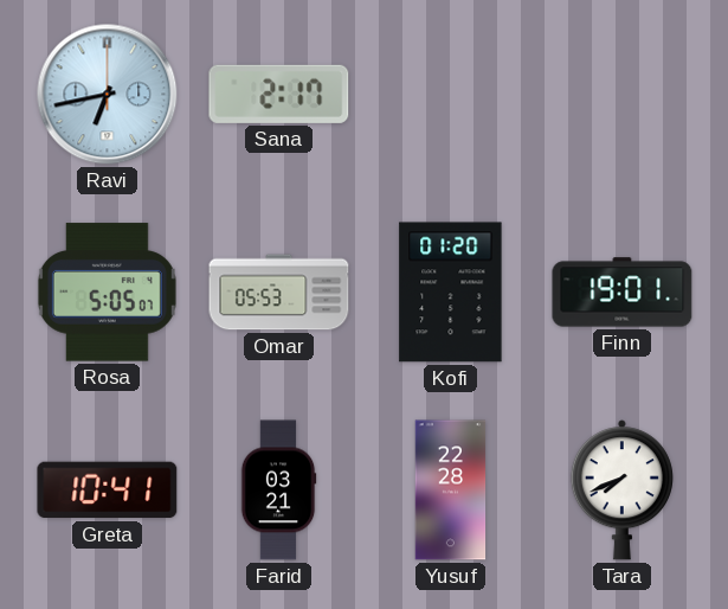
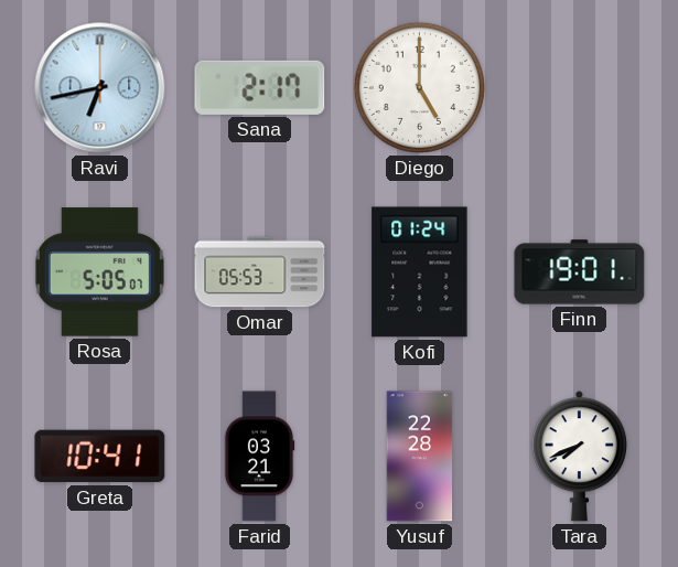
Diego: none -> 5:00 (419, 87)
Kofi: 01:20 -> 01:24 (420, 272)
